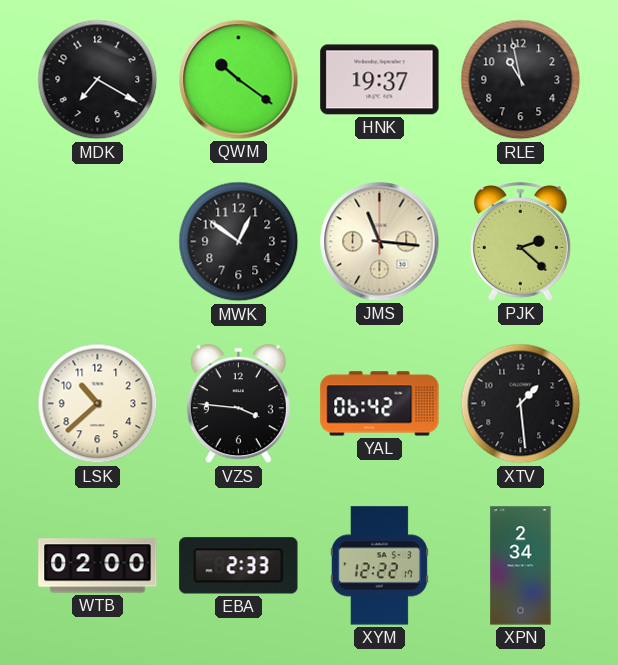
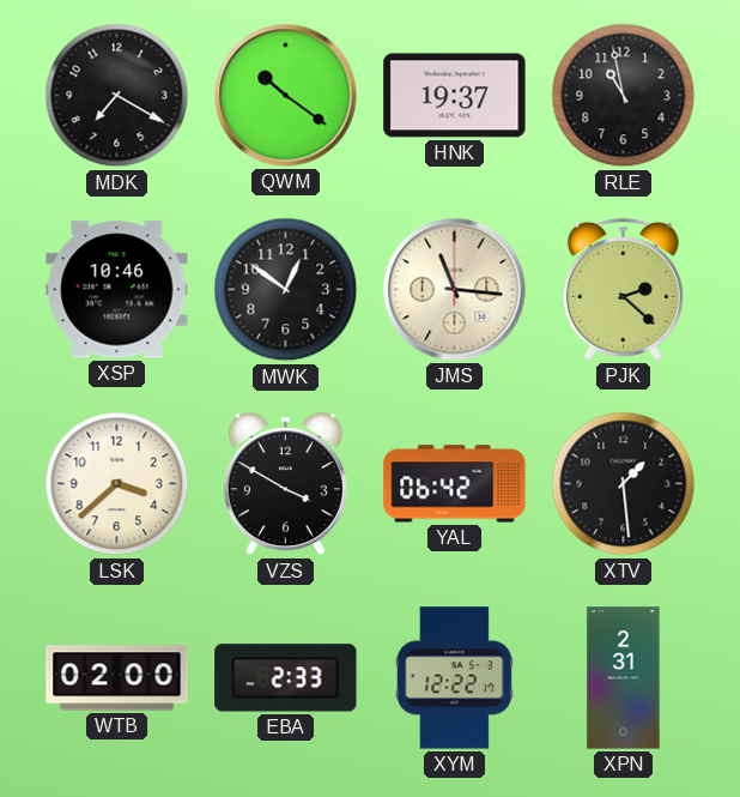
XSP: none -> 10:46 (117, 290)
LSK: 10:38 -> 3:38 (117, 484)
VZS: 3:46 -> 3:50 (285, 484)
XPN: 2:34 -> 2:31 (624, 678)
